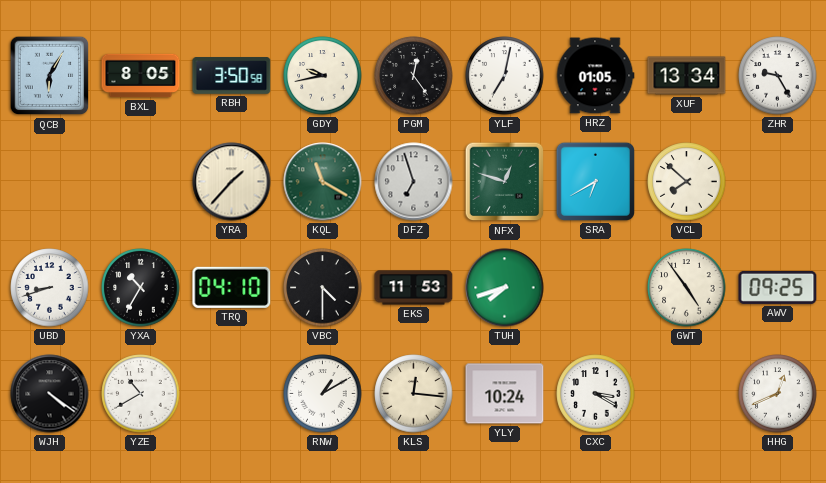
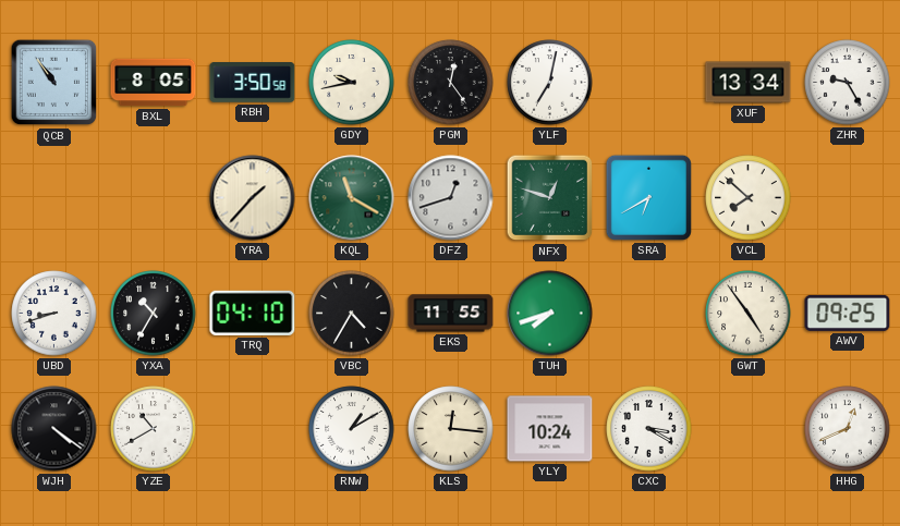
QCB: 6:05 -> 10:54 (54, 83)
HRZ: 01:05 -> none (595, 76)
DFZ: 6:57 -> 12:42 (451, 198)
VBC: 4:30 -> 4:35 (352, 314)
EKS: 11:53 -> 11:55 (451, 314)
